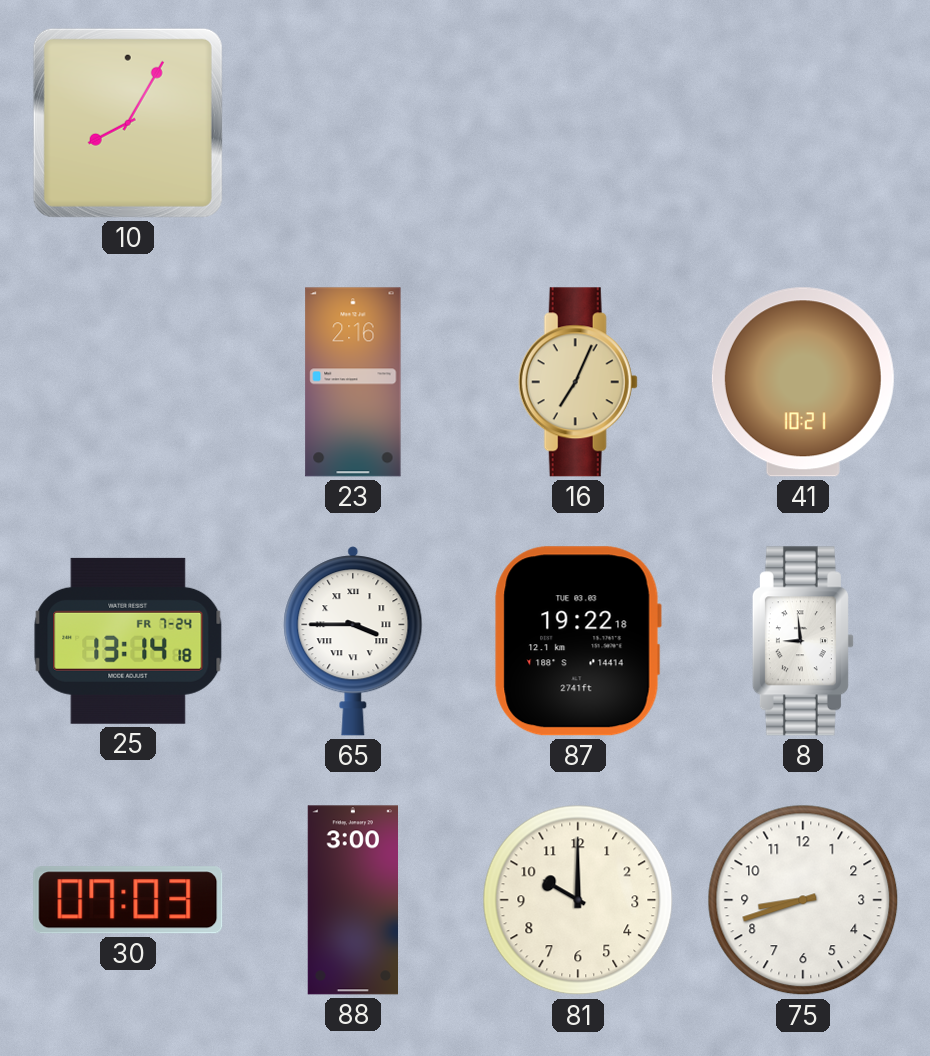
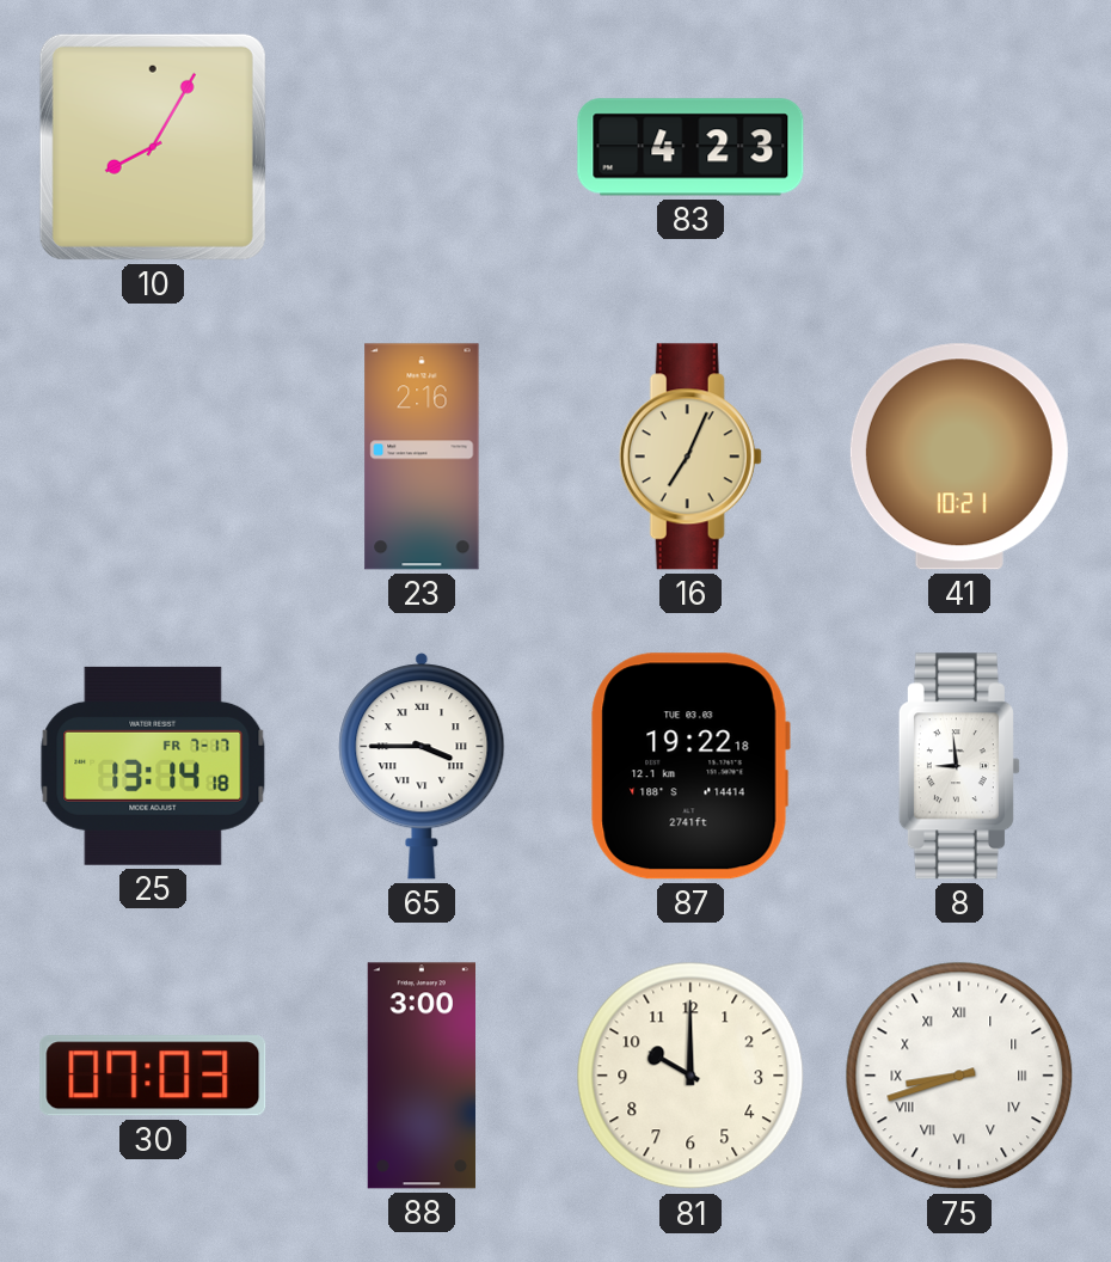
83: none -> 4:23 (690, 147)
25 date: FR 7-24 -> FR 7-17 (153, 766)
75 numerals: Arabic -> Roman (959, 1076)
